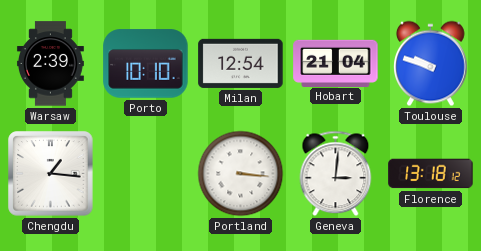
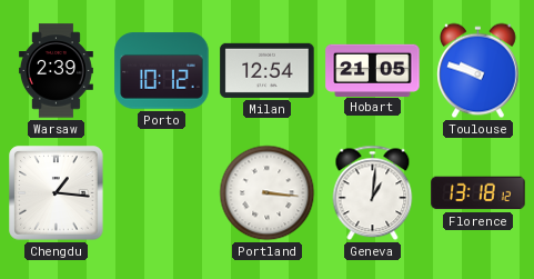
Porto: 10:10 -> 10:12 (162, 71)
Hobart: 21:04 -> 21:05 (373, 70)
Geneva: 3:01 -> 1:01 (373, 193)
